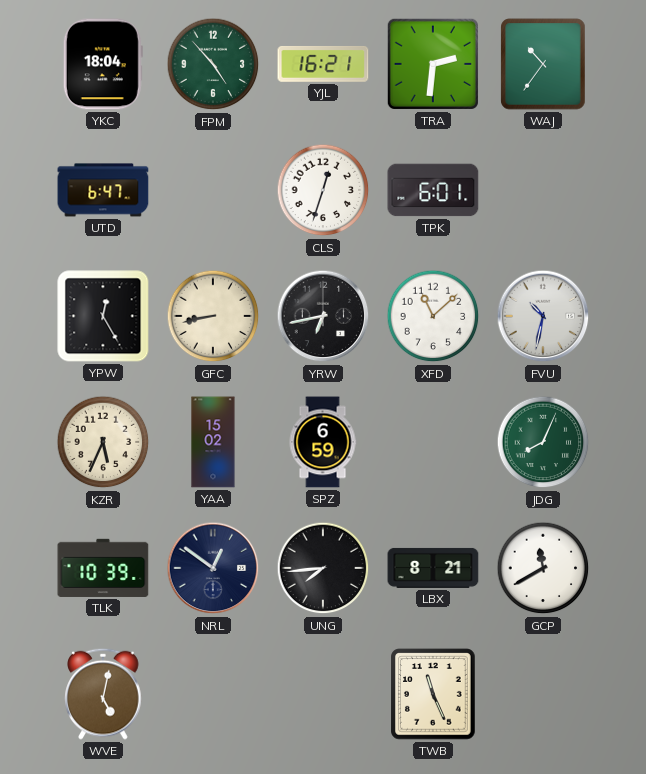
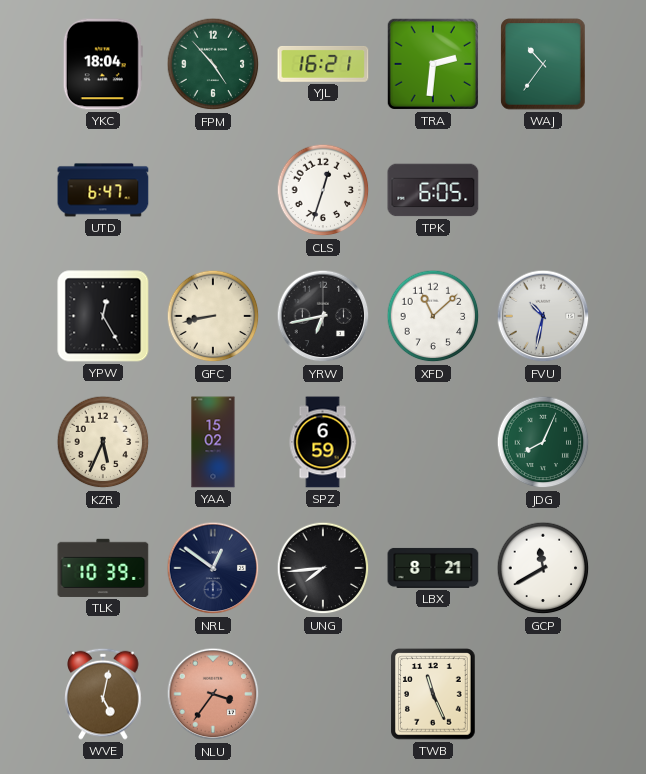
TPK: 6:01 -> 6:05 (433, 190)
NLU: none -> 3:36 (213, 694)
